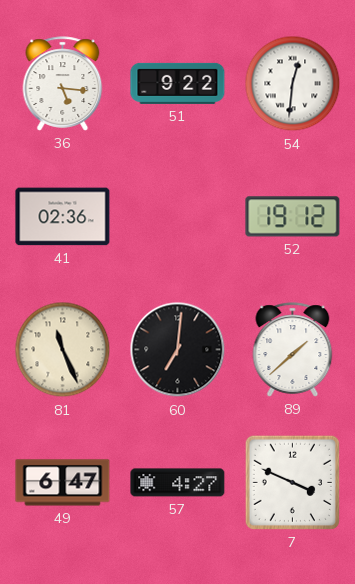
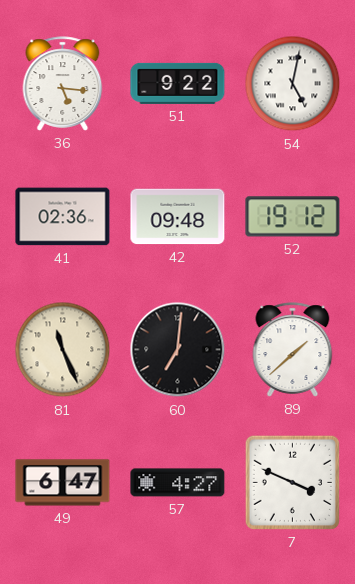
54: 12:31 -> 5:02 (293, 84)
42: none -> 09:48 (178, 217)
